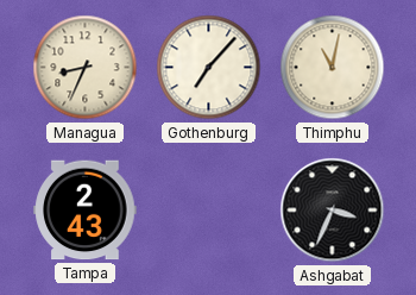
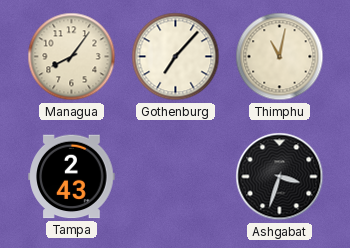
Managua: 8:34 -> 8:06 (72, 57)
Ashgabat: 3:34 -> 3:33 (280, 177)
